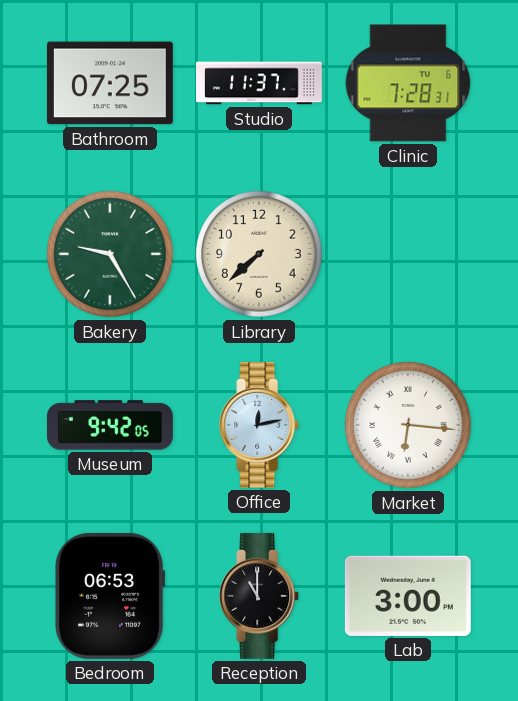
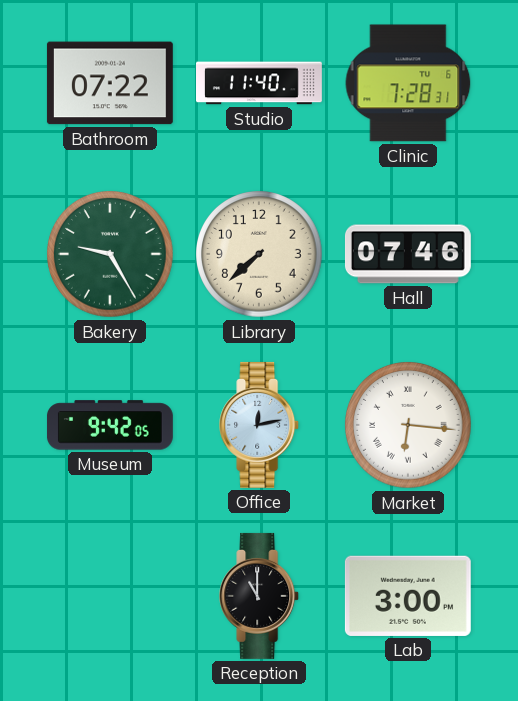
Bathroom: 07:25 -> 07:22 (110, 83)
Studio: 11:37 -> 11:40 (260, 83)
Hall: none -> 07:46 (408, 254)
Bedroom: 06:53 -> none (110, 596)
